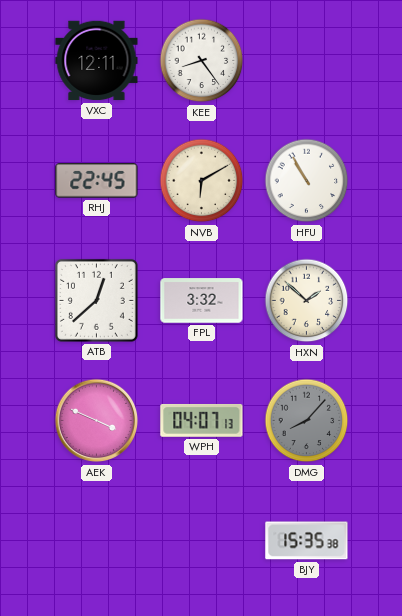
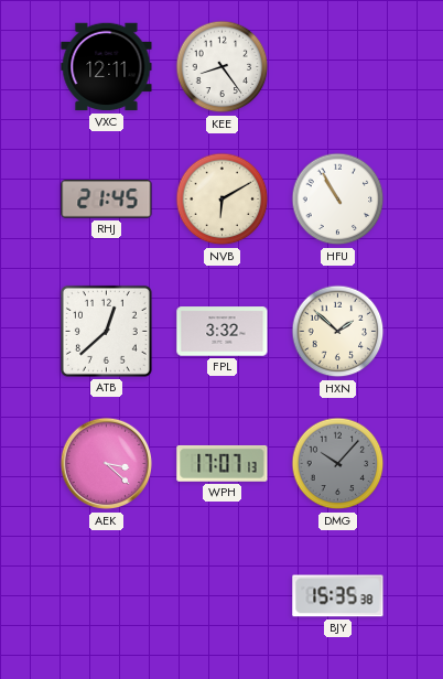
RHJ: 22:45 -> 21:45 (107, 200)
AEK: 3:49 -> 3:22 (107, 464)
WPH: 04:07 -> 17:07 (223, 463)
DMG: 8:07 -> 10:07 (338, 464)
